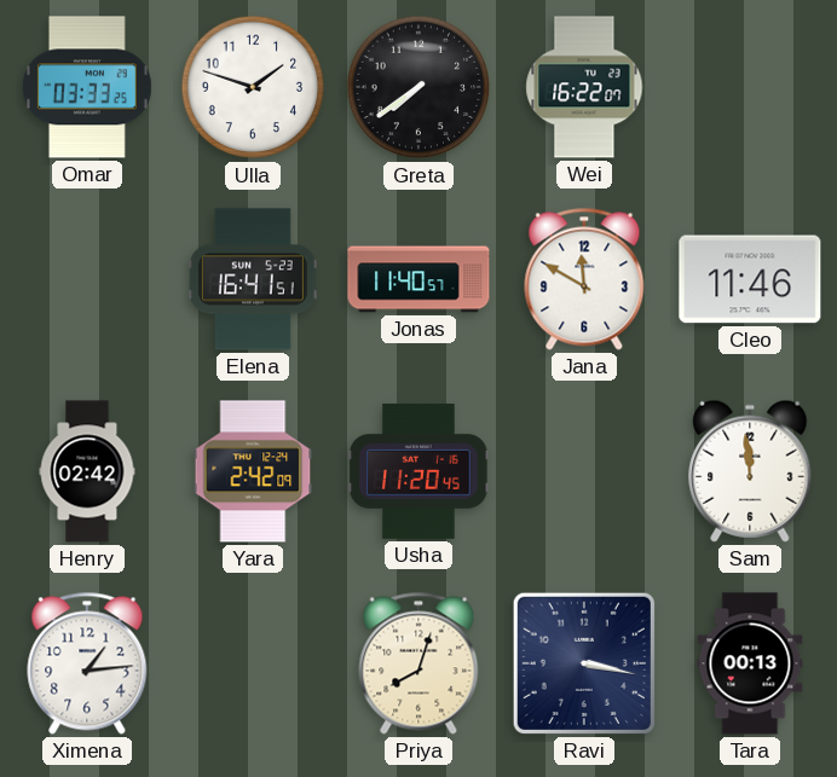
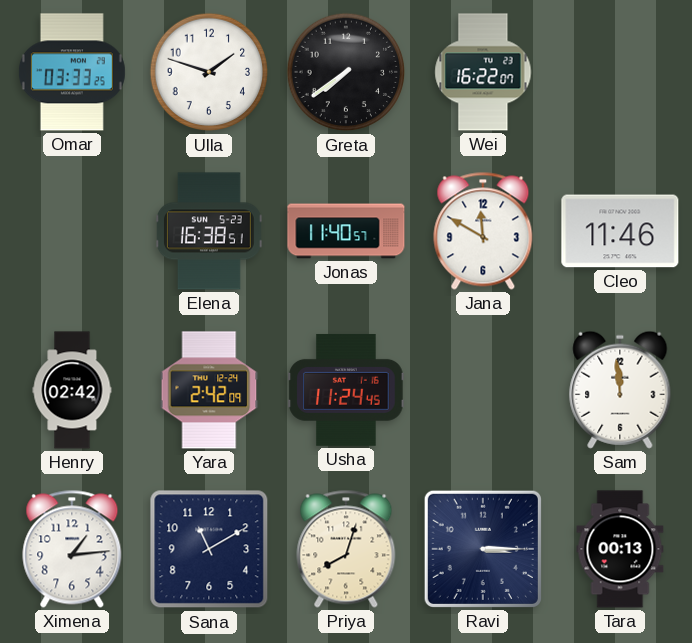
Elena: 16:41 -> 16:38 (209, 231)
Usha: 11:20 -> 11:24 (346, 390)
Sana: none -> 11:10 (209, 549)
Ravi: 3:17 -> 3:15 (483, 549)
